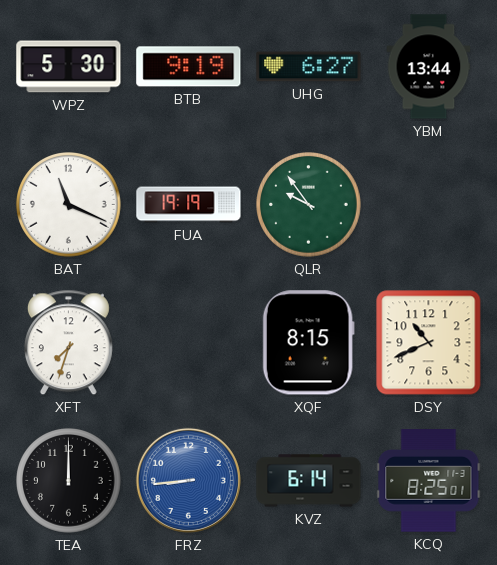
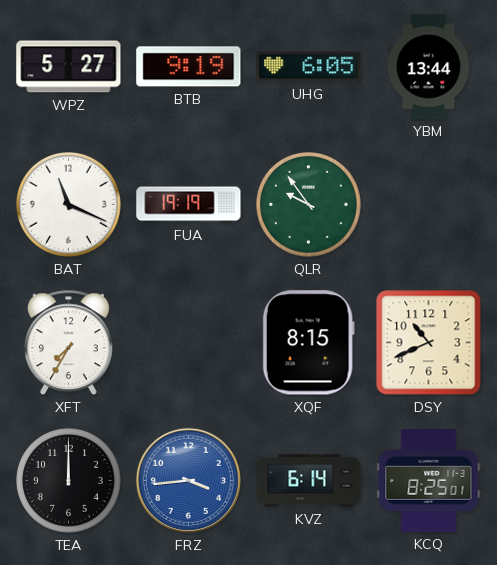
WPZ: 5:30 -> 5:27 (69, 67)
UHG: 6:27 -> 6:05 (309, 67)
XFT: 7:33 -> 7:35 (68, 343)
FRZ: 8:44 -> 3:44 (188, 480)
